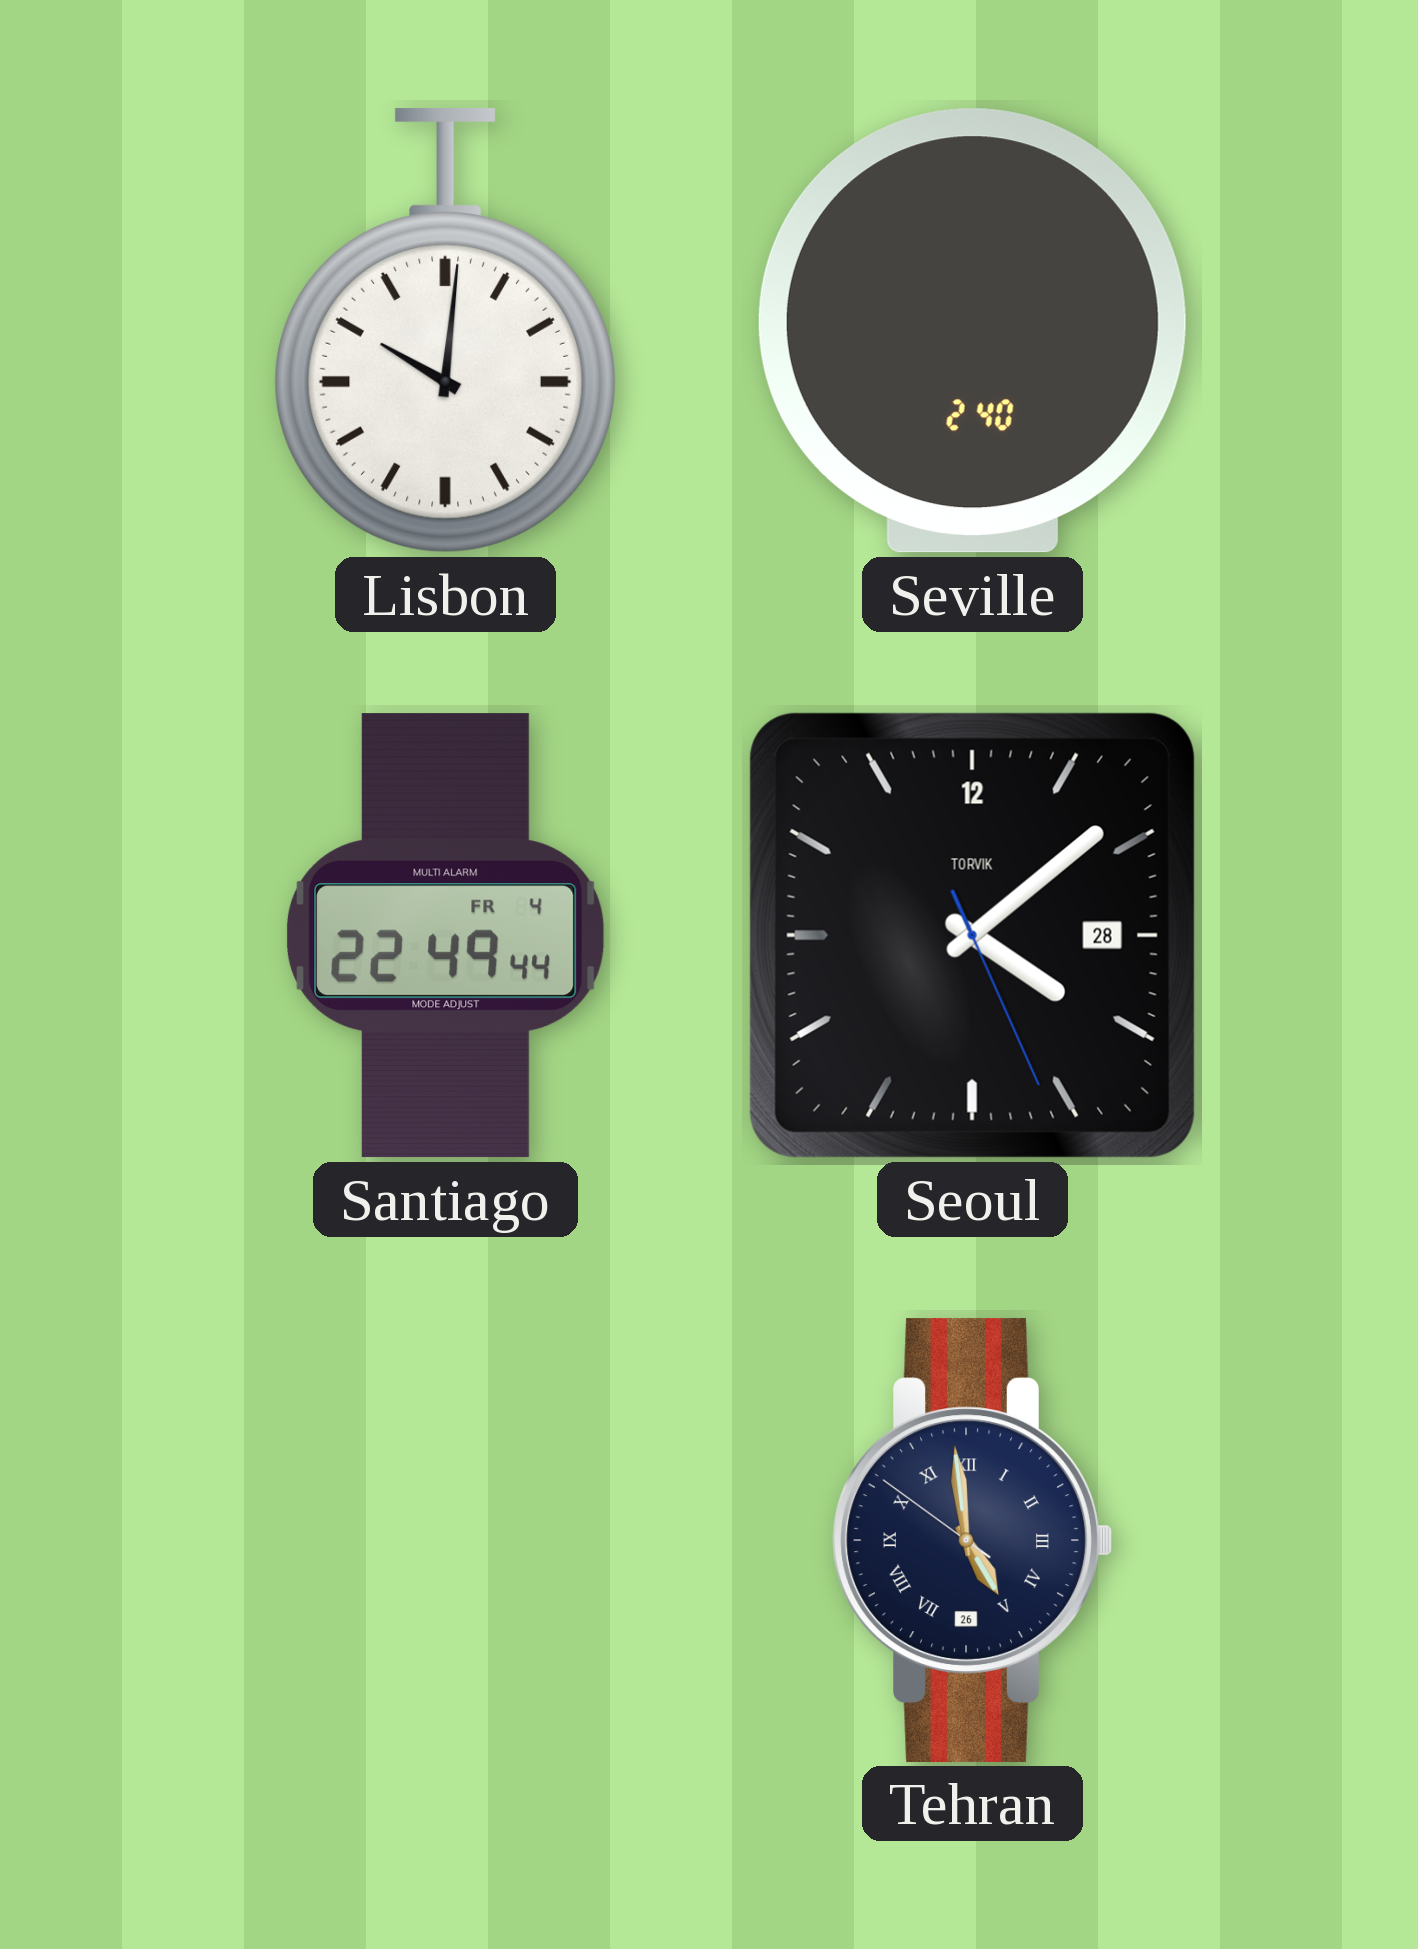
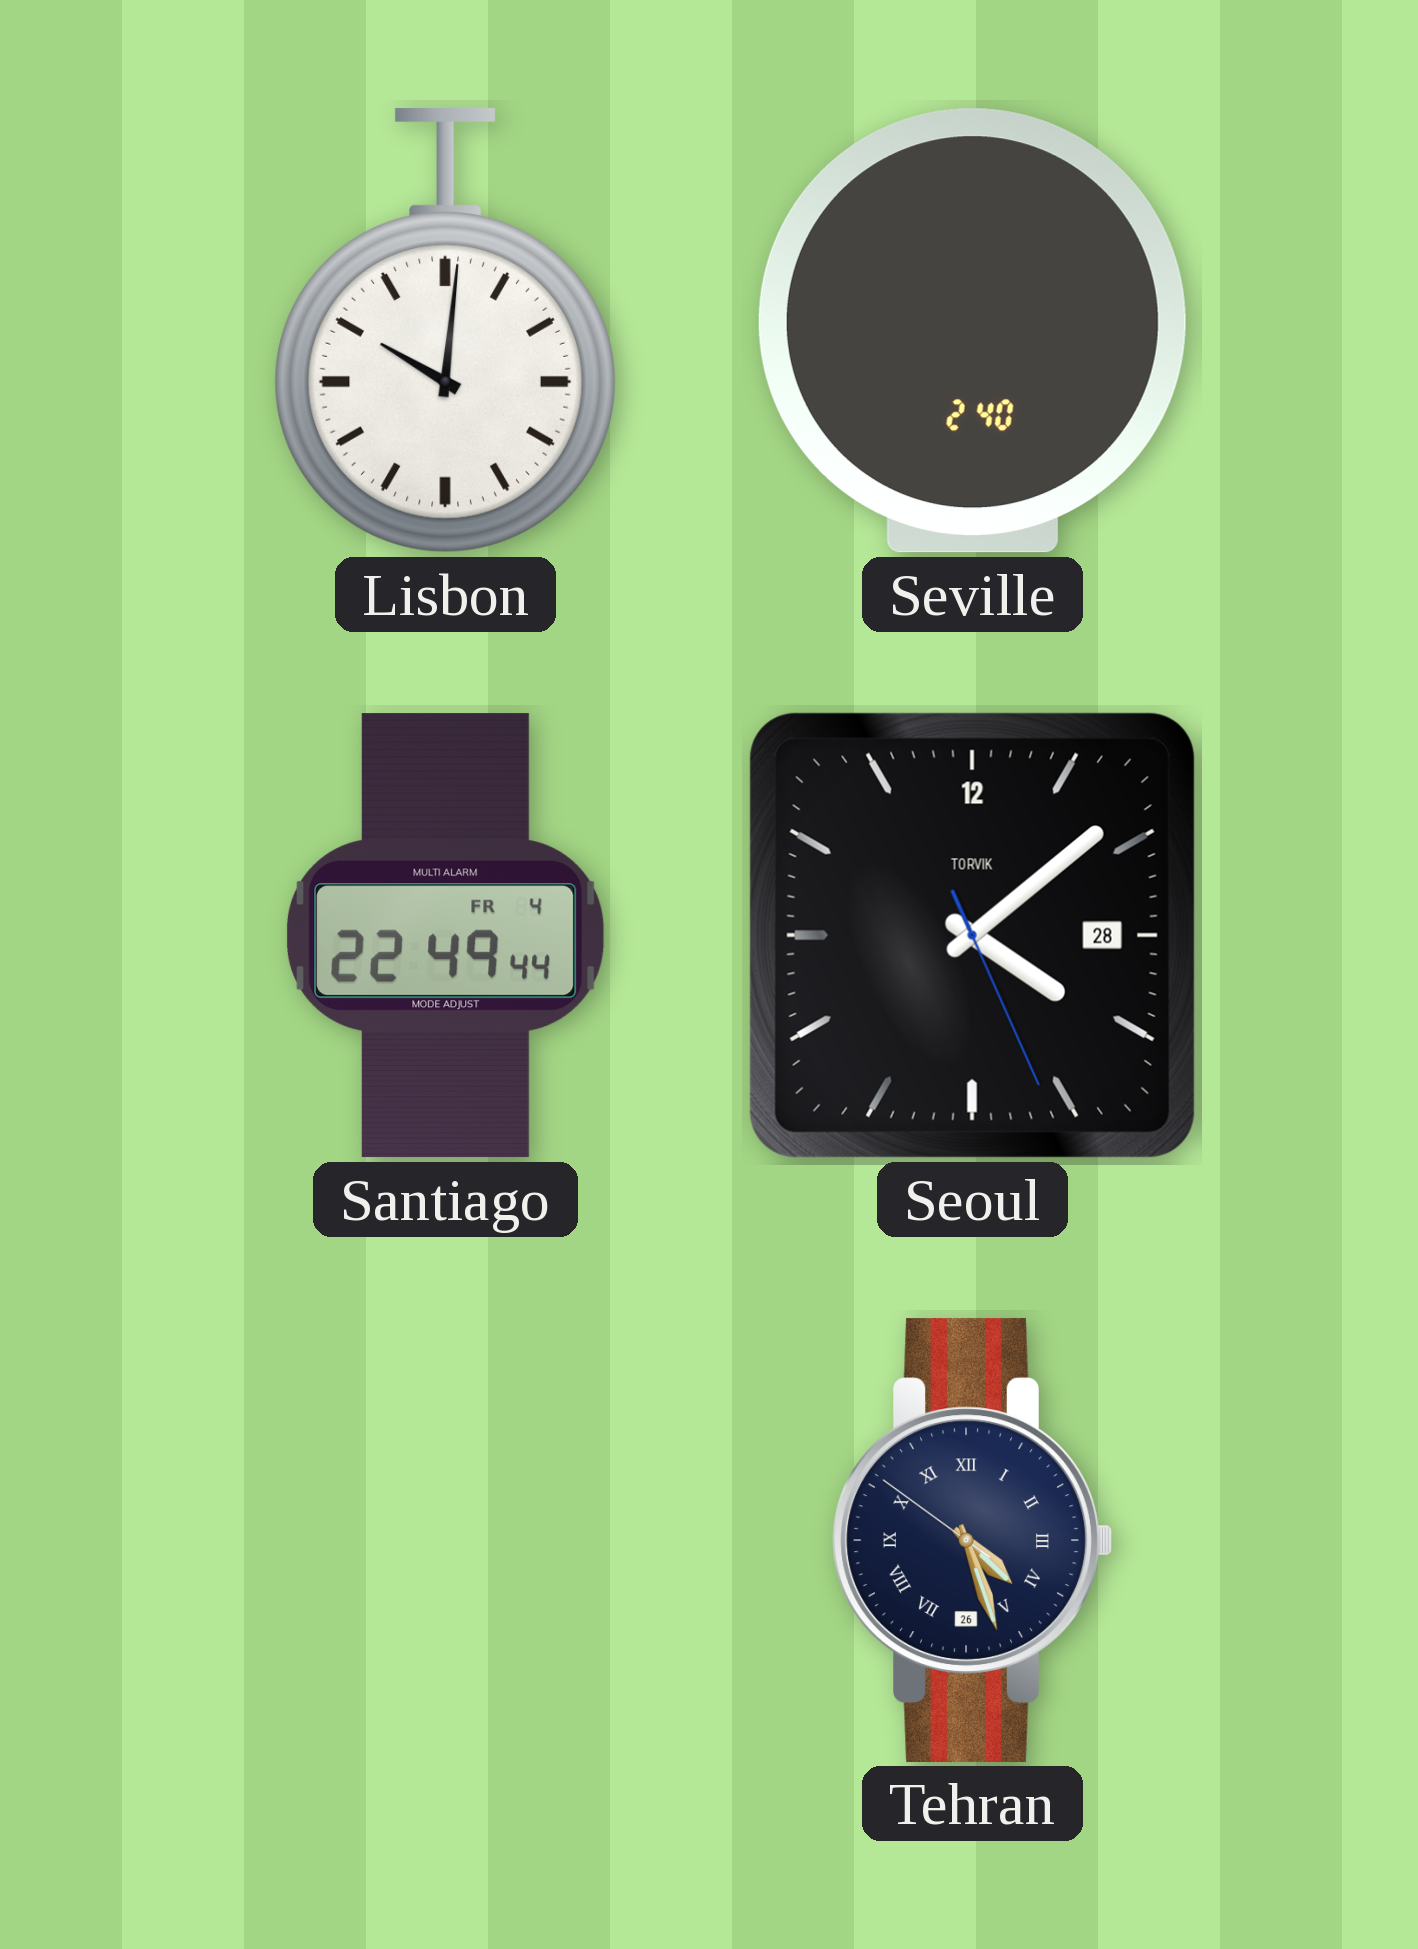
Tehran: 4:58 -> 4:26 (972, 1541)
